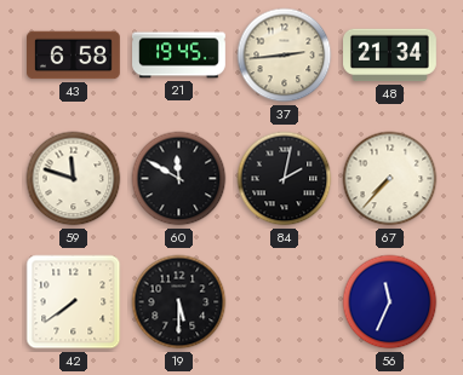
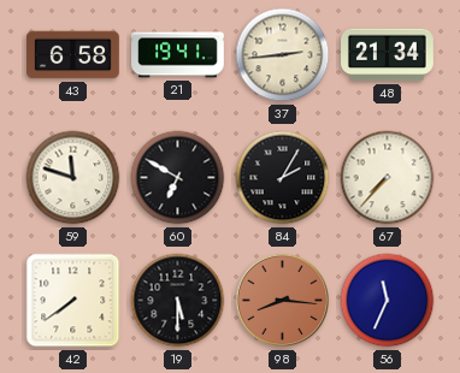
21: 19:45 -> 19:41 (178, 55)
60: 11:50 -> 6:50 (178, 178)
84: 2:02 -> 2:05 (283, 178)
98: none -> 8:16 (283, 301)
